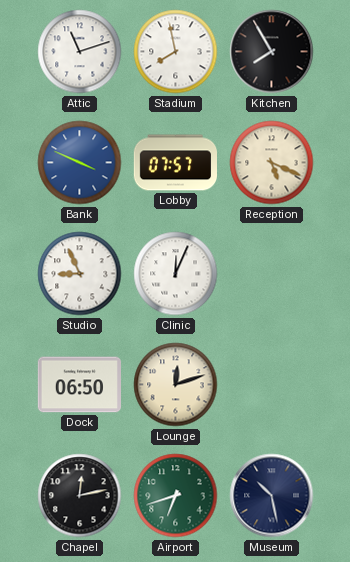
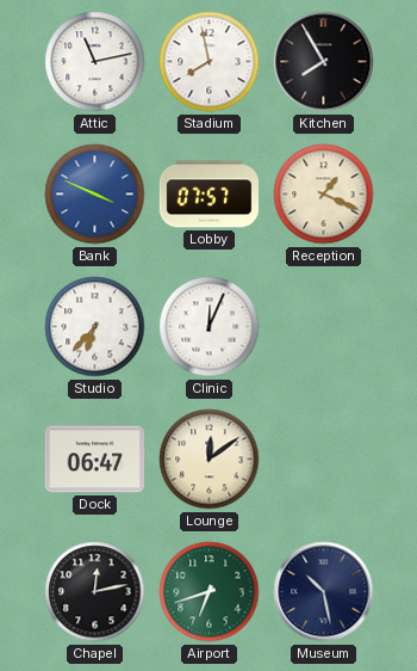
Attic: 11:12 -> 11:13 (95, 62)
Reception: 5:19 -> 1:19 (324, 195)
Studio: 8:56 -> 6:37 (95, 327)
Dock: 06:50 -> 06:47 (94, 460)
Lounge: 12:12 -> 12:09 (210, 460)
